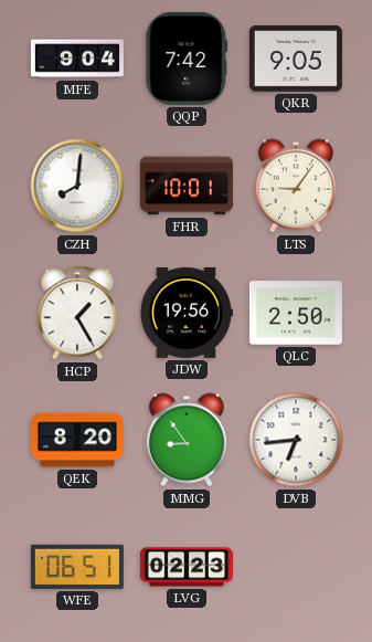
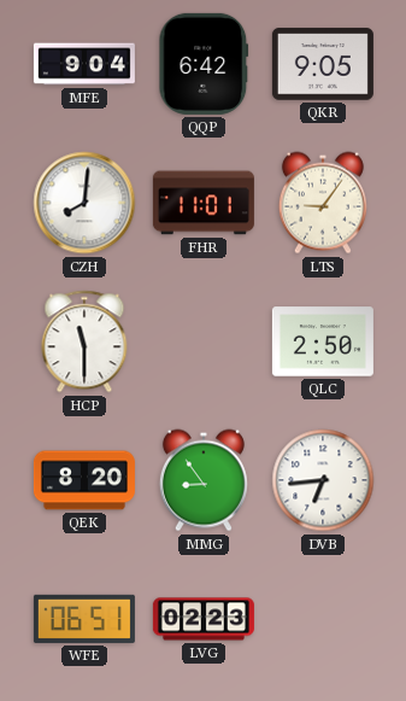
QQP: 7:42 -> 6:42 (204, 64)
FHR: 10:01 -> 11:01 (204, 203)
HCP: 1:25 -> 11:30 (84, 341)
JDW: 19:56 -> none (185, 313)
